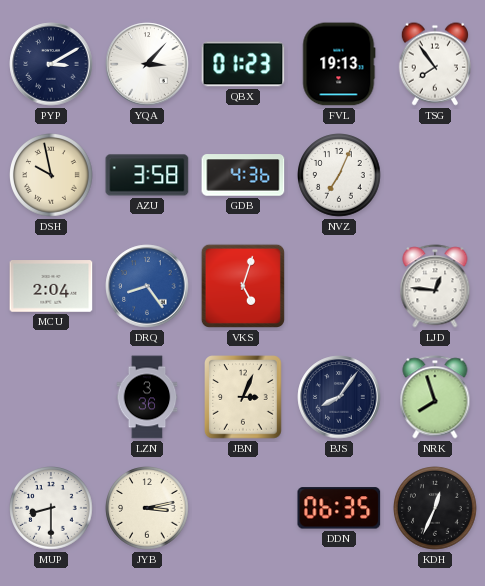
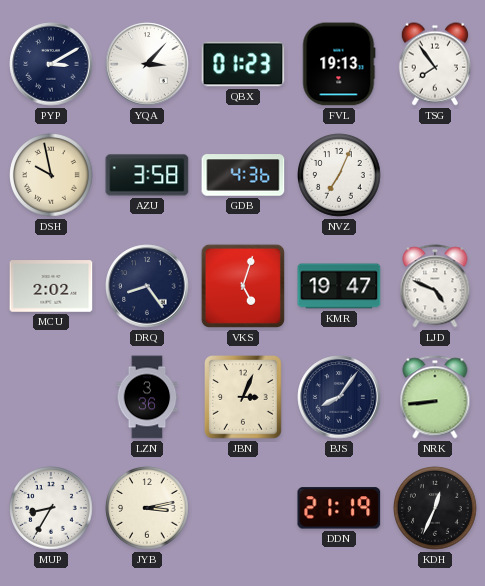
MCU: 2:04 -> 2:02 (51, 286)
DRQ dial: blue -> navy (147, 286)
KMR: none -> 19:47 (339, 286)
LJD: 12:46 -> 4:49 (435, 286)
NRK: 7:57 -> 8:44 (435, 397)
MUP: 8:30 -> 8:35 (51, 508)
DDN: 06:35 -> 21:19 (339, 508)
